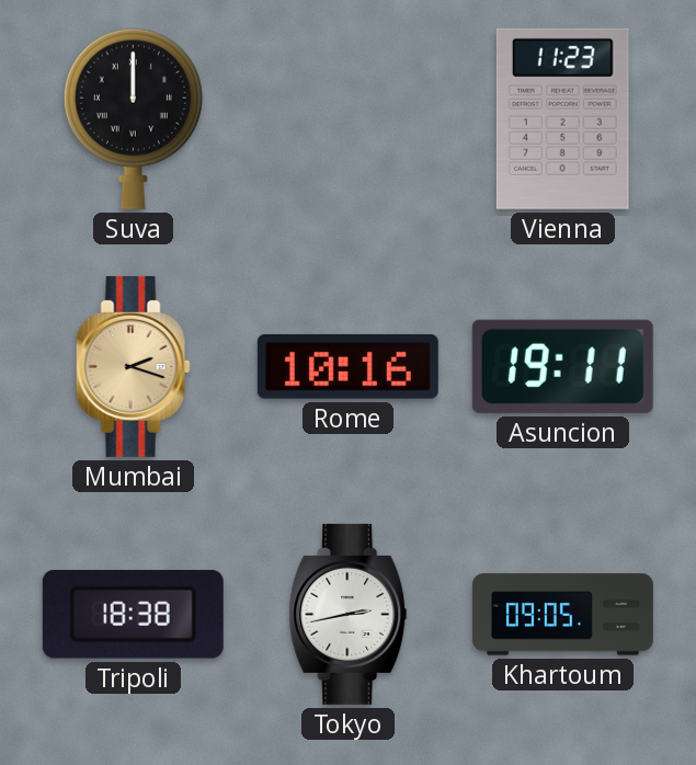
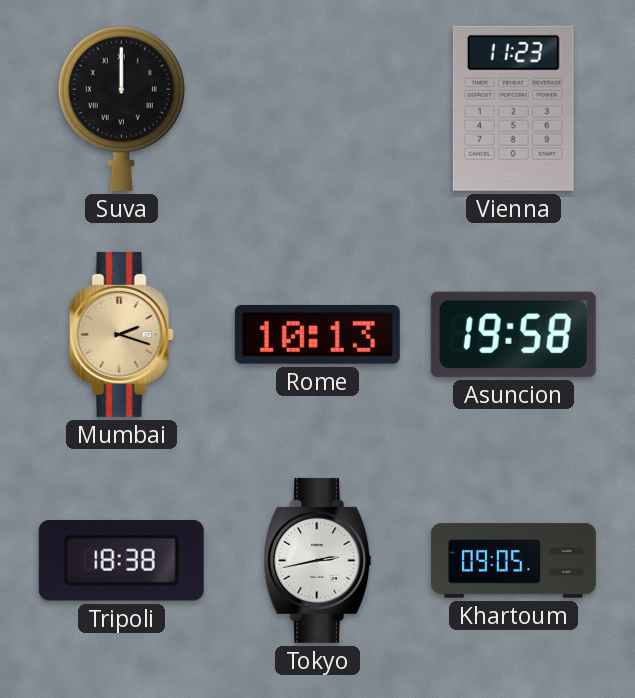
Rome: 10:16 -> 10:13 (317, 334)
Asuncion: 19:11 -> 19:58 (513, 334)
